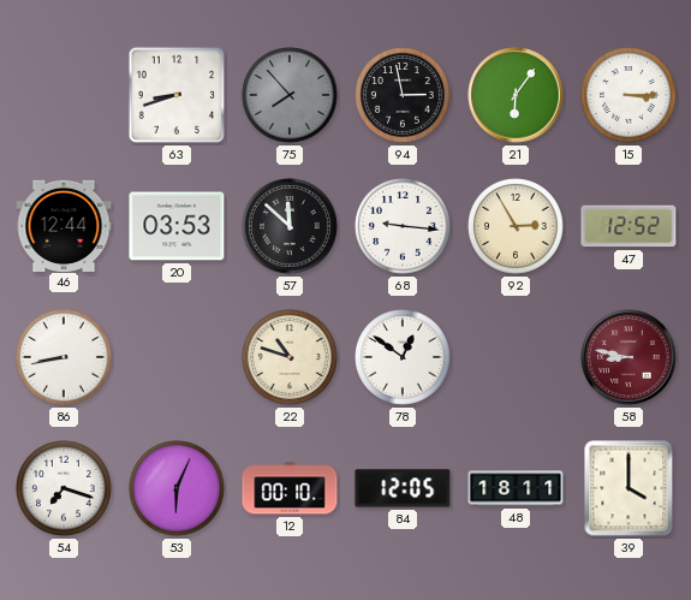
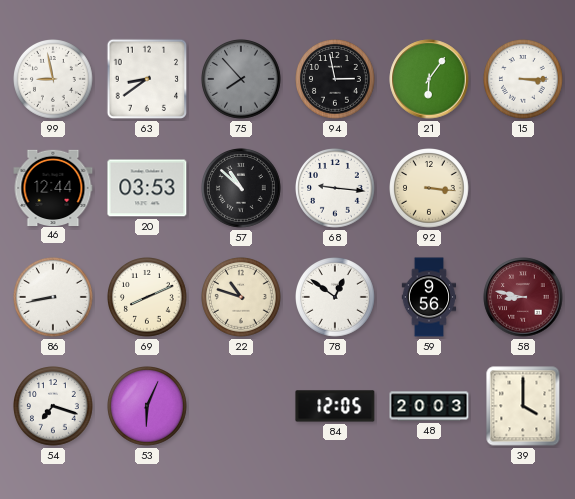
99: none -> 8:58 (54, 80)
63: 8:42 -> 8:39 (147, 79)
57: 11:52 -> 10:52 (242, 189)
92: 2:55 -> 3:16 (430, 189)
47: 12:52 -> none (629, 226)
69: none -> 8:11 (148, 298)
59: none -> 9:56 (429, 297)
12: 00:10 -> none (290, 488)
48: 18:11 -> 20:03 (429, 406)
